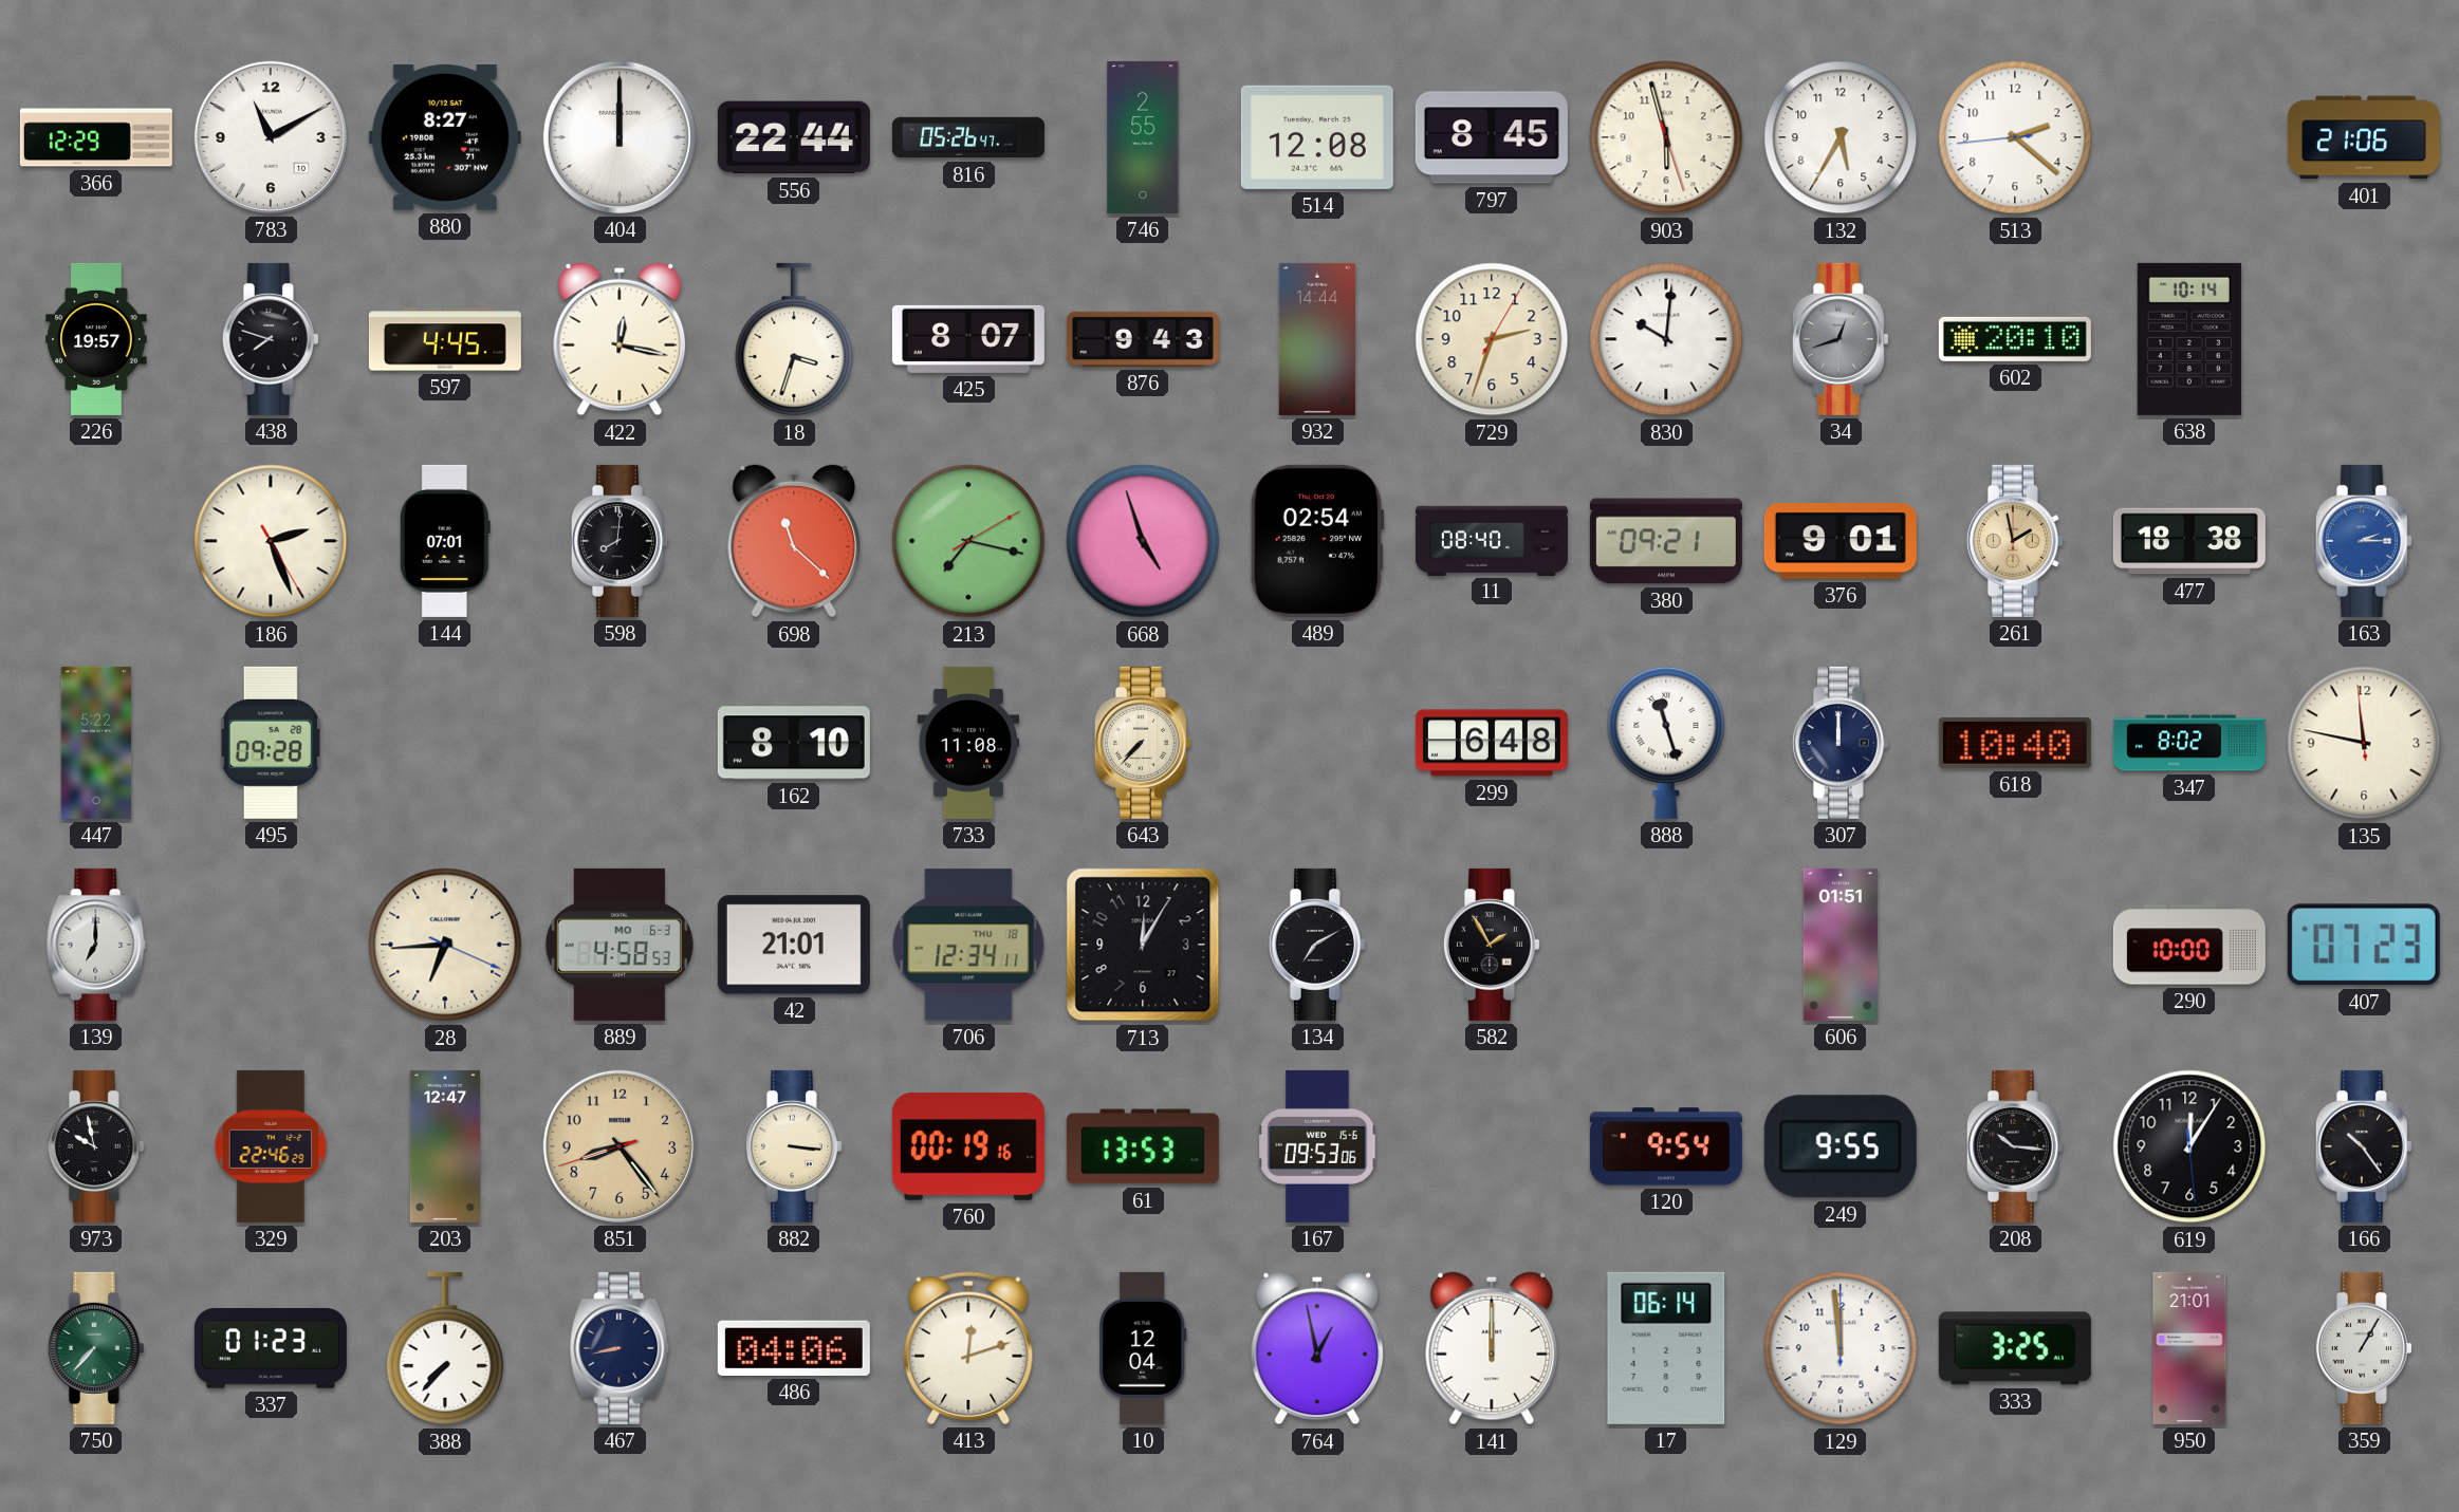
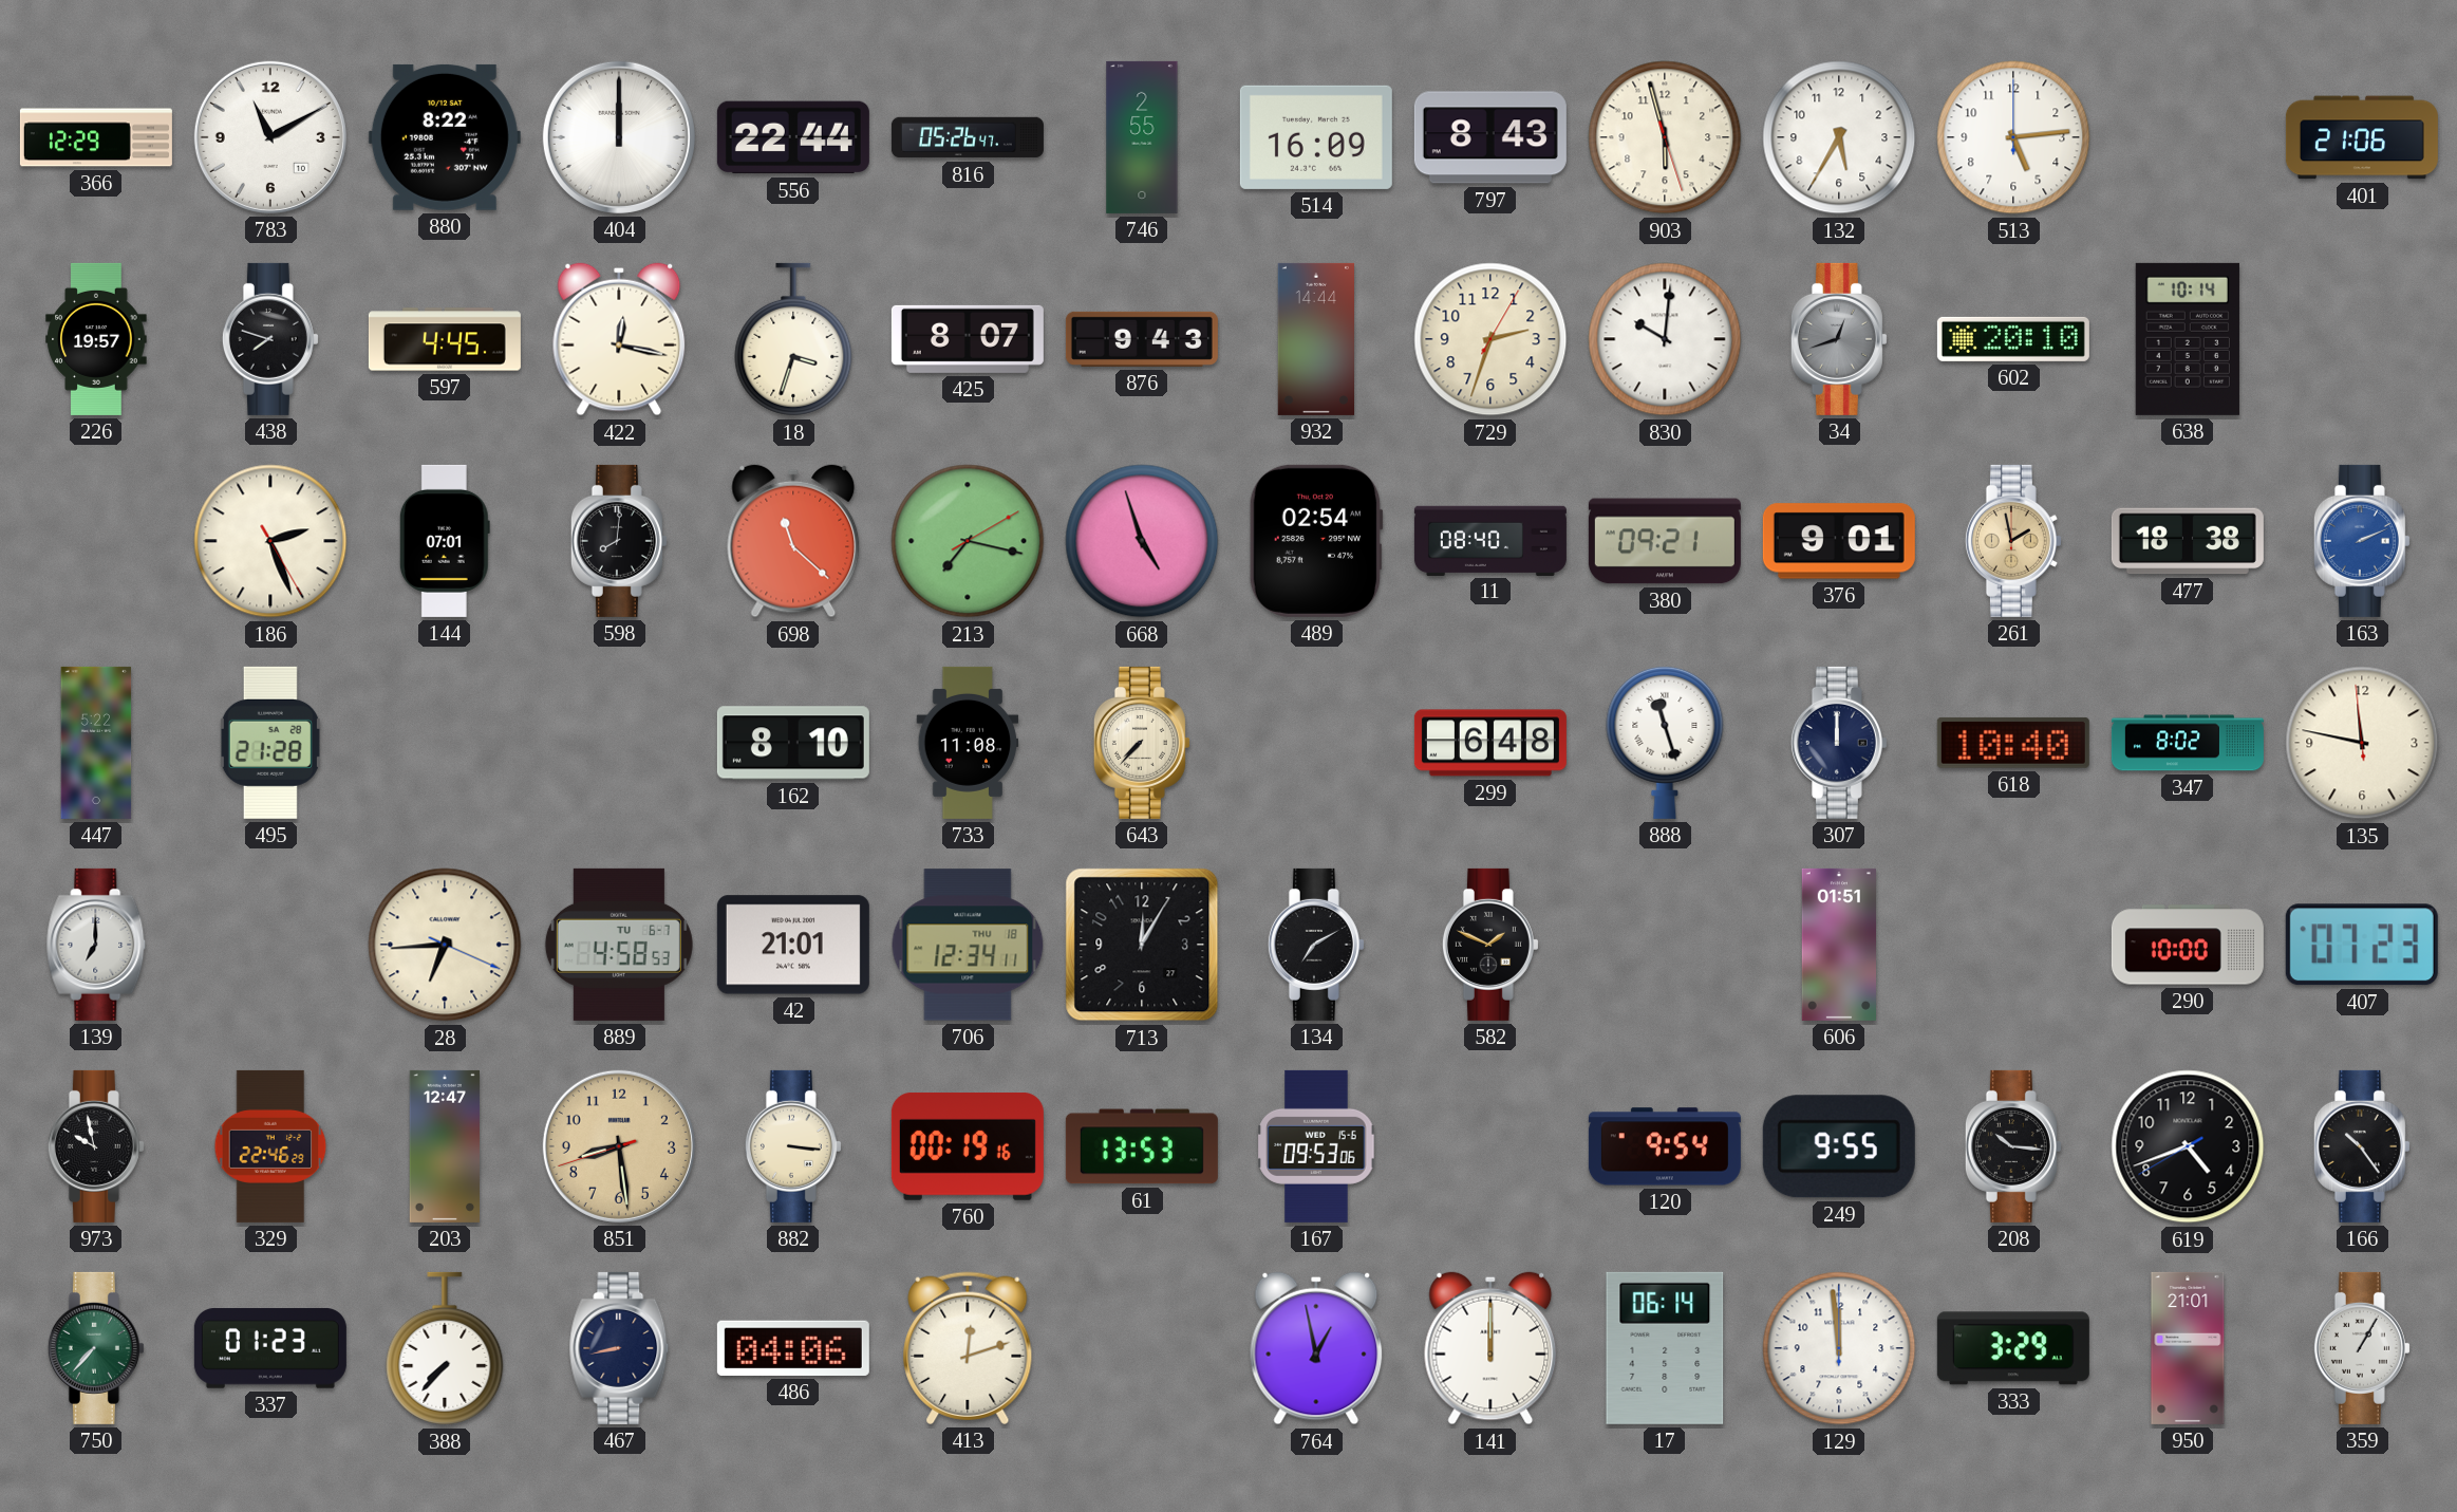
880: 8:27 -> 8:22 (445, 137)
514: 12:08 -> 16:09 (1316, 137)
797: 8:45 -> 8:43 (1490, 137)
513: 2:21 -> 5:14 (2013, 137)
163: 2:15 -> 2:11 (2362, 541)
495: 09:28 -> 21:28 (270, 743)
889 date: MO 6-3 -> TU 6-7 (619, 945)
582: 1:55 -> 1:49 (1490, 945)
851: 8:23 -> 8:28 (619, 1146)
619: 12:05 -> 4:41 (2188, 1146)
10: 12:04 -> none (1143, 1348)
333: 3:25 -> 3:29 (2013, 1348)
